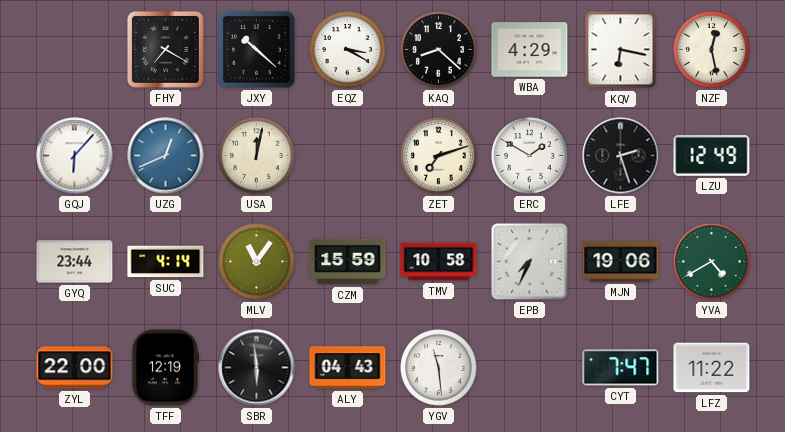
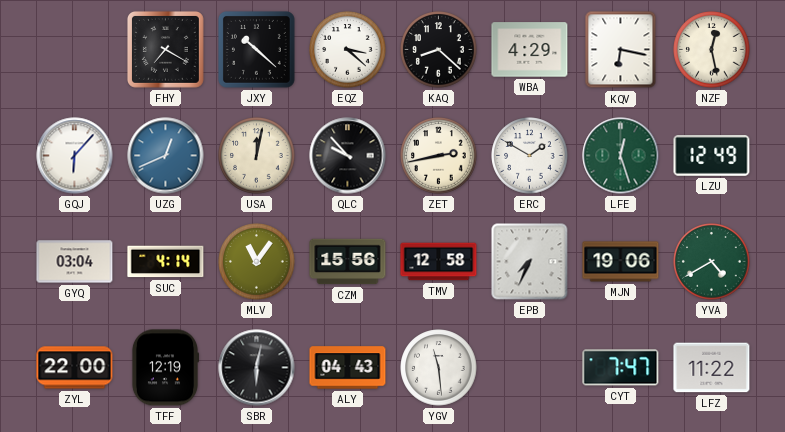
EQZ: 3:20 -> 3:22 (348, 50)
QLC: none -> 9:53 (348, 156)
ZET: 7:12 -> 2:43 (439, 156)
LFE: 2:27 -> 12:27 (621, 156)
LFE dial: black -> green (621, 156)
GYQ: 23:44 -> 03:04 (75, 262)
CZM: 15:59 -> 15:56 (348, 262)
TMV: 10:58 -> 12:58 (439, 262)
SBR: 5:59 -> 6:02 (257, 368)
